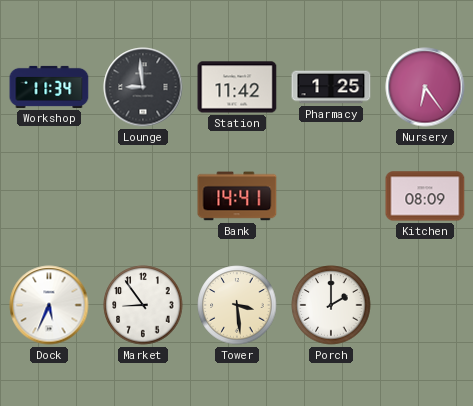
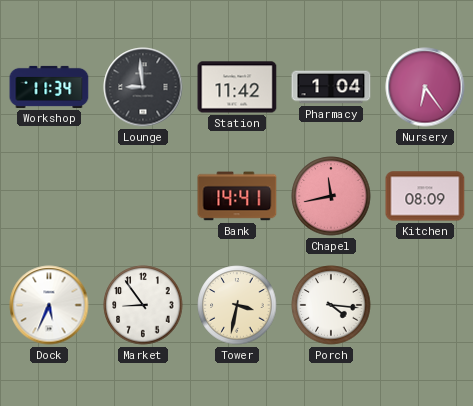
Pharmacy: 1:25 -> 1:04 (331, 87)
Chapel: none -> 11:43 (331, 196)
Tower: 3:29 -> 3:32 (237, 305)
Porch: 2:00 -> 4:16 (331, 305)
